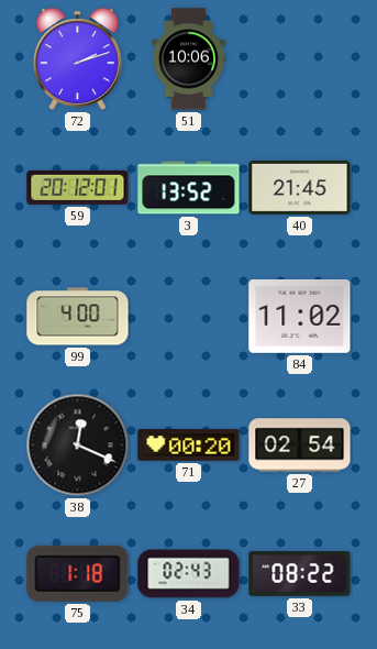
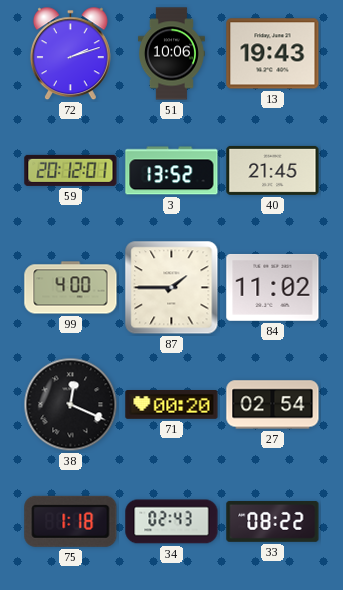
13: none -> 19:43 (273, 54)
87: none -> 1:45 (172, 288)
